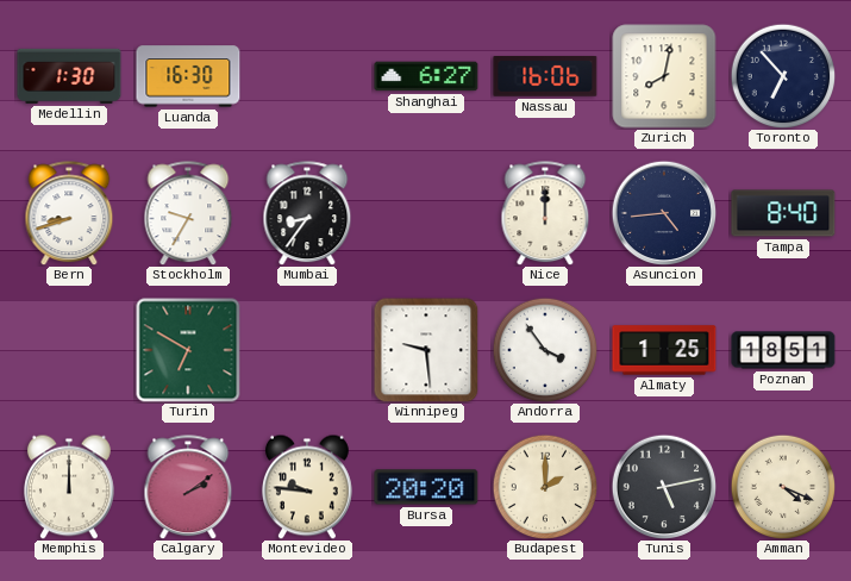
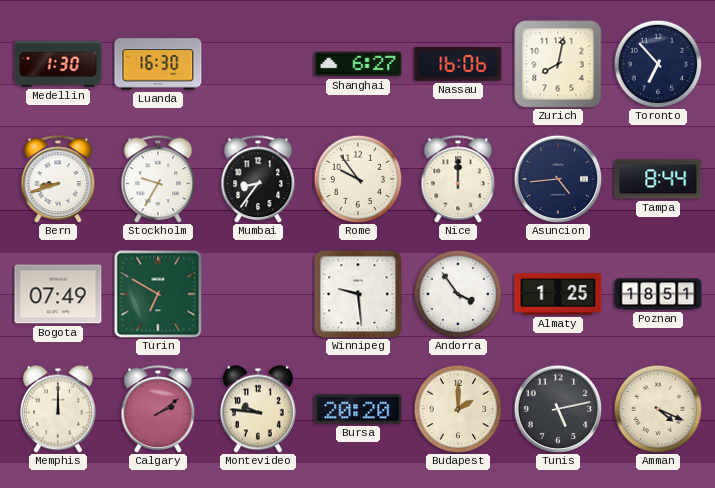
Rome: none -> 9:54 (358, 179)
Tampa: 8:40 -> 8:44 (658, 179)
Bogota: none -> 07:49 (58, 294)
